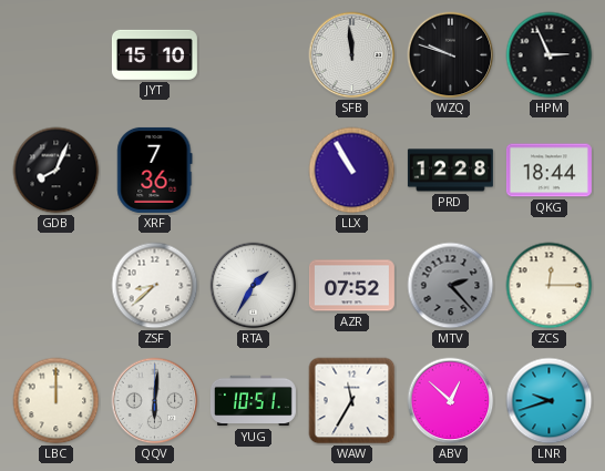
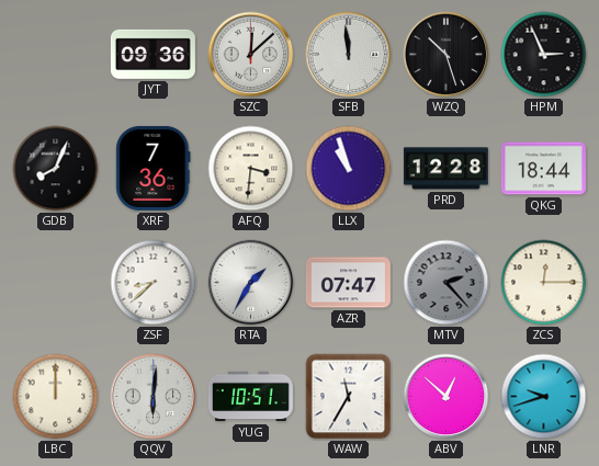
JYT: 15:10 -> 09:36 (152, 54)
SZC: none -> 12:08 (251, 55)
WZQ: 9:48 -> 10:27 (447, 55)
AFQ: none -> 3:31 (251, 169)
LLX: 10:55 -> 10:57 (349, 169)
AZR: 07:52 -> 07:47 (348, 283)
